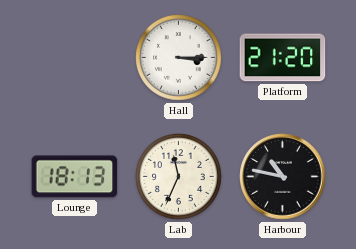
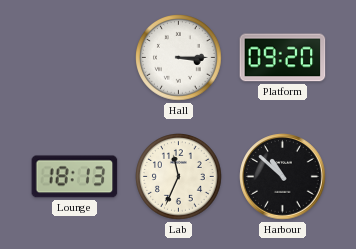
Platform: 21:20 -> 09:20 (283, 58)
Harbour: 10:47 -> 10:52 (283, 177)
